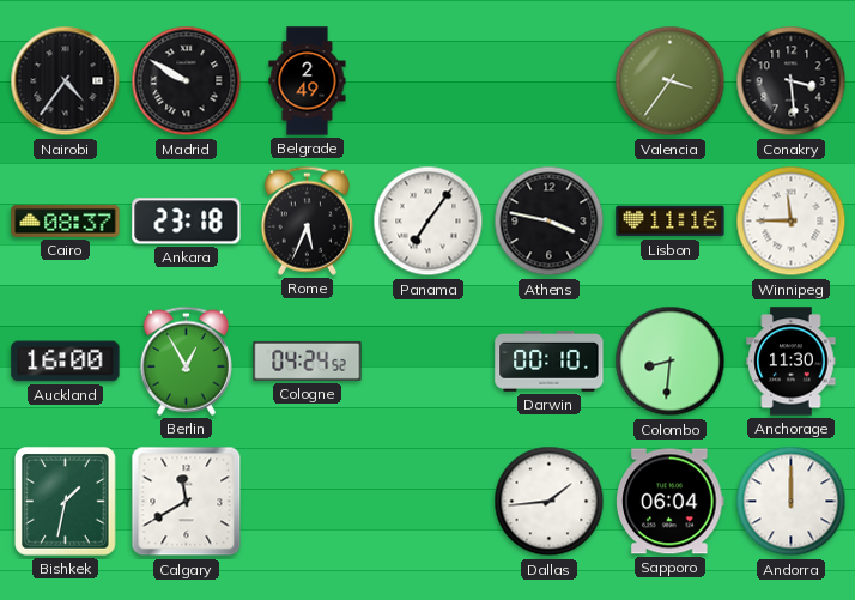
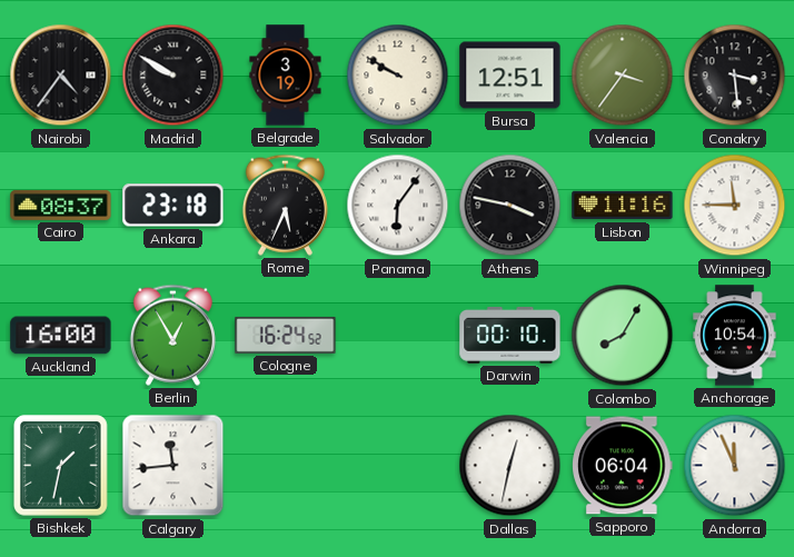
Belgrade: 2:49 -> 3:19 (286, 76)
Salvador: none -> 9:50 (398, 76)
Bursa: none -> 12:51 (510, 76)
Panama: 7:06 -> 6:06 (398, 206)
Cologne: 04:24 -> 16:24 (286, 335)
Colombo: 8:31 -> 8:05 (623, 336)
Anchorage: 11:30 -> 10:54 (735, 336)
Calgary: 11:40 -> 11:44 (173, 466)
Dallas: 1:44 -> 12:32 (510, 466)
Andorra: 12:00 -> 11:56 (735, 466)
